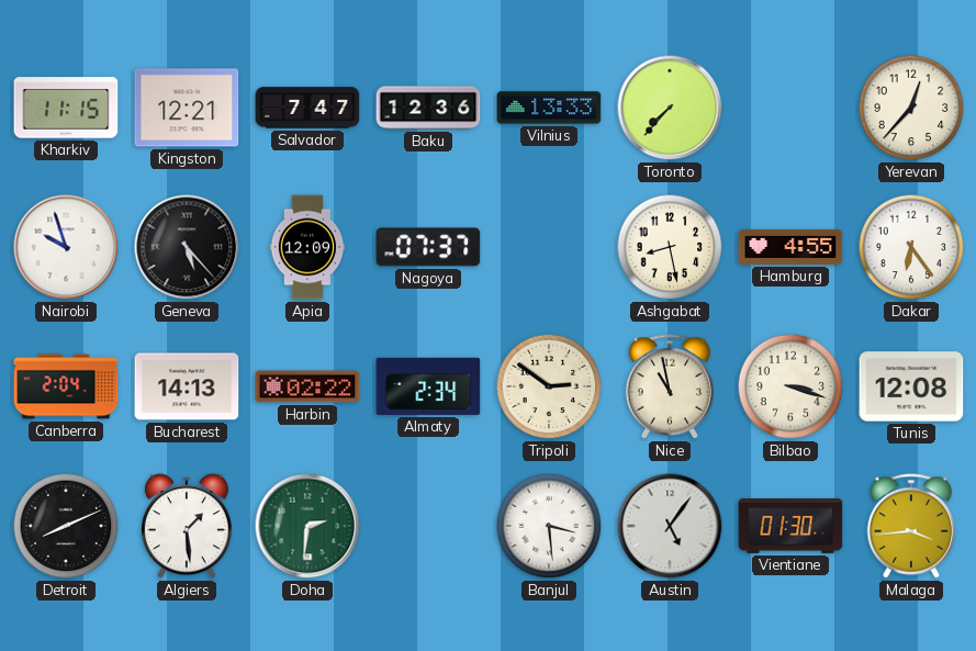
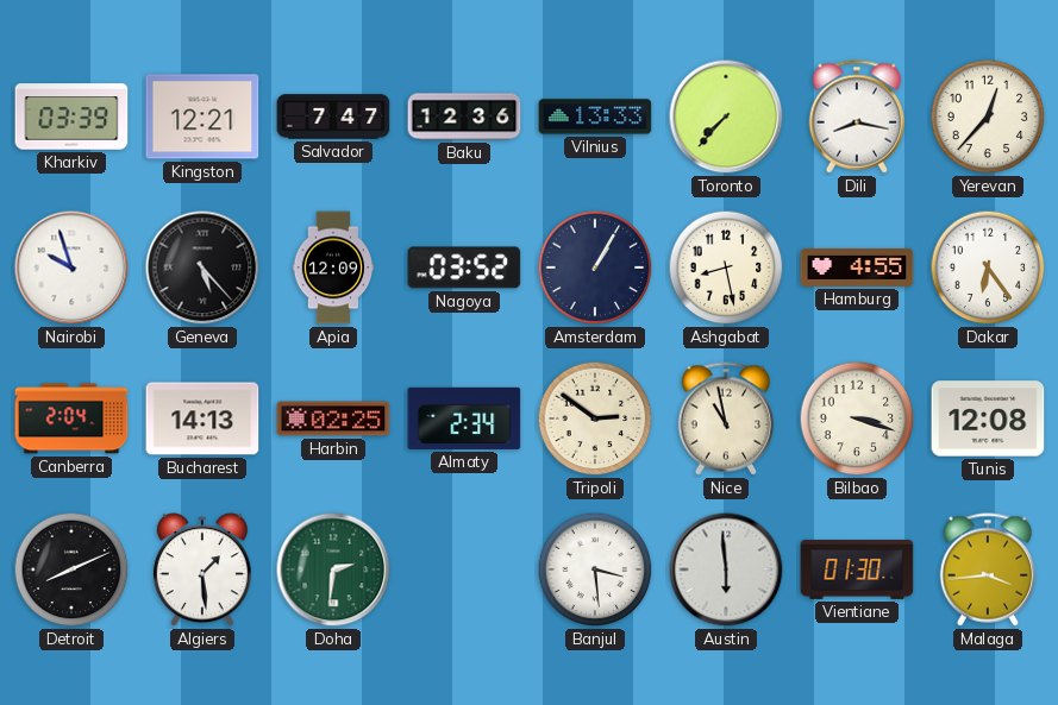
Kharkiv: 11:15 -> 03:39 (71, 117)
Dili: none -> 8:17 (857, 117)
Nagoya: 07:37 -> 03:52 (464, 267)
Amsterdam: none -> 1:05 (595, 267)
Harbin: 02:22 -> 02:25 (333, 418)
Austin: 5:06 -> 5:59 (726, 569)
